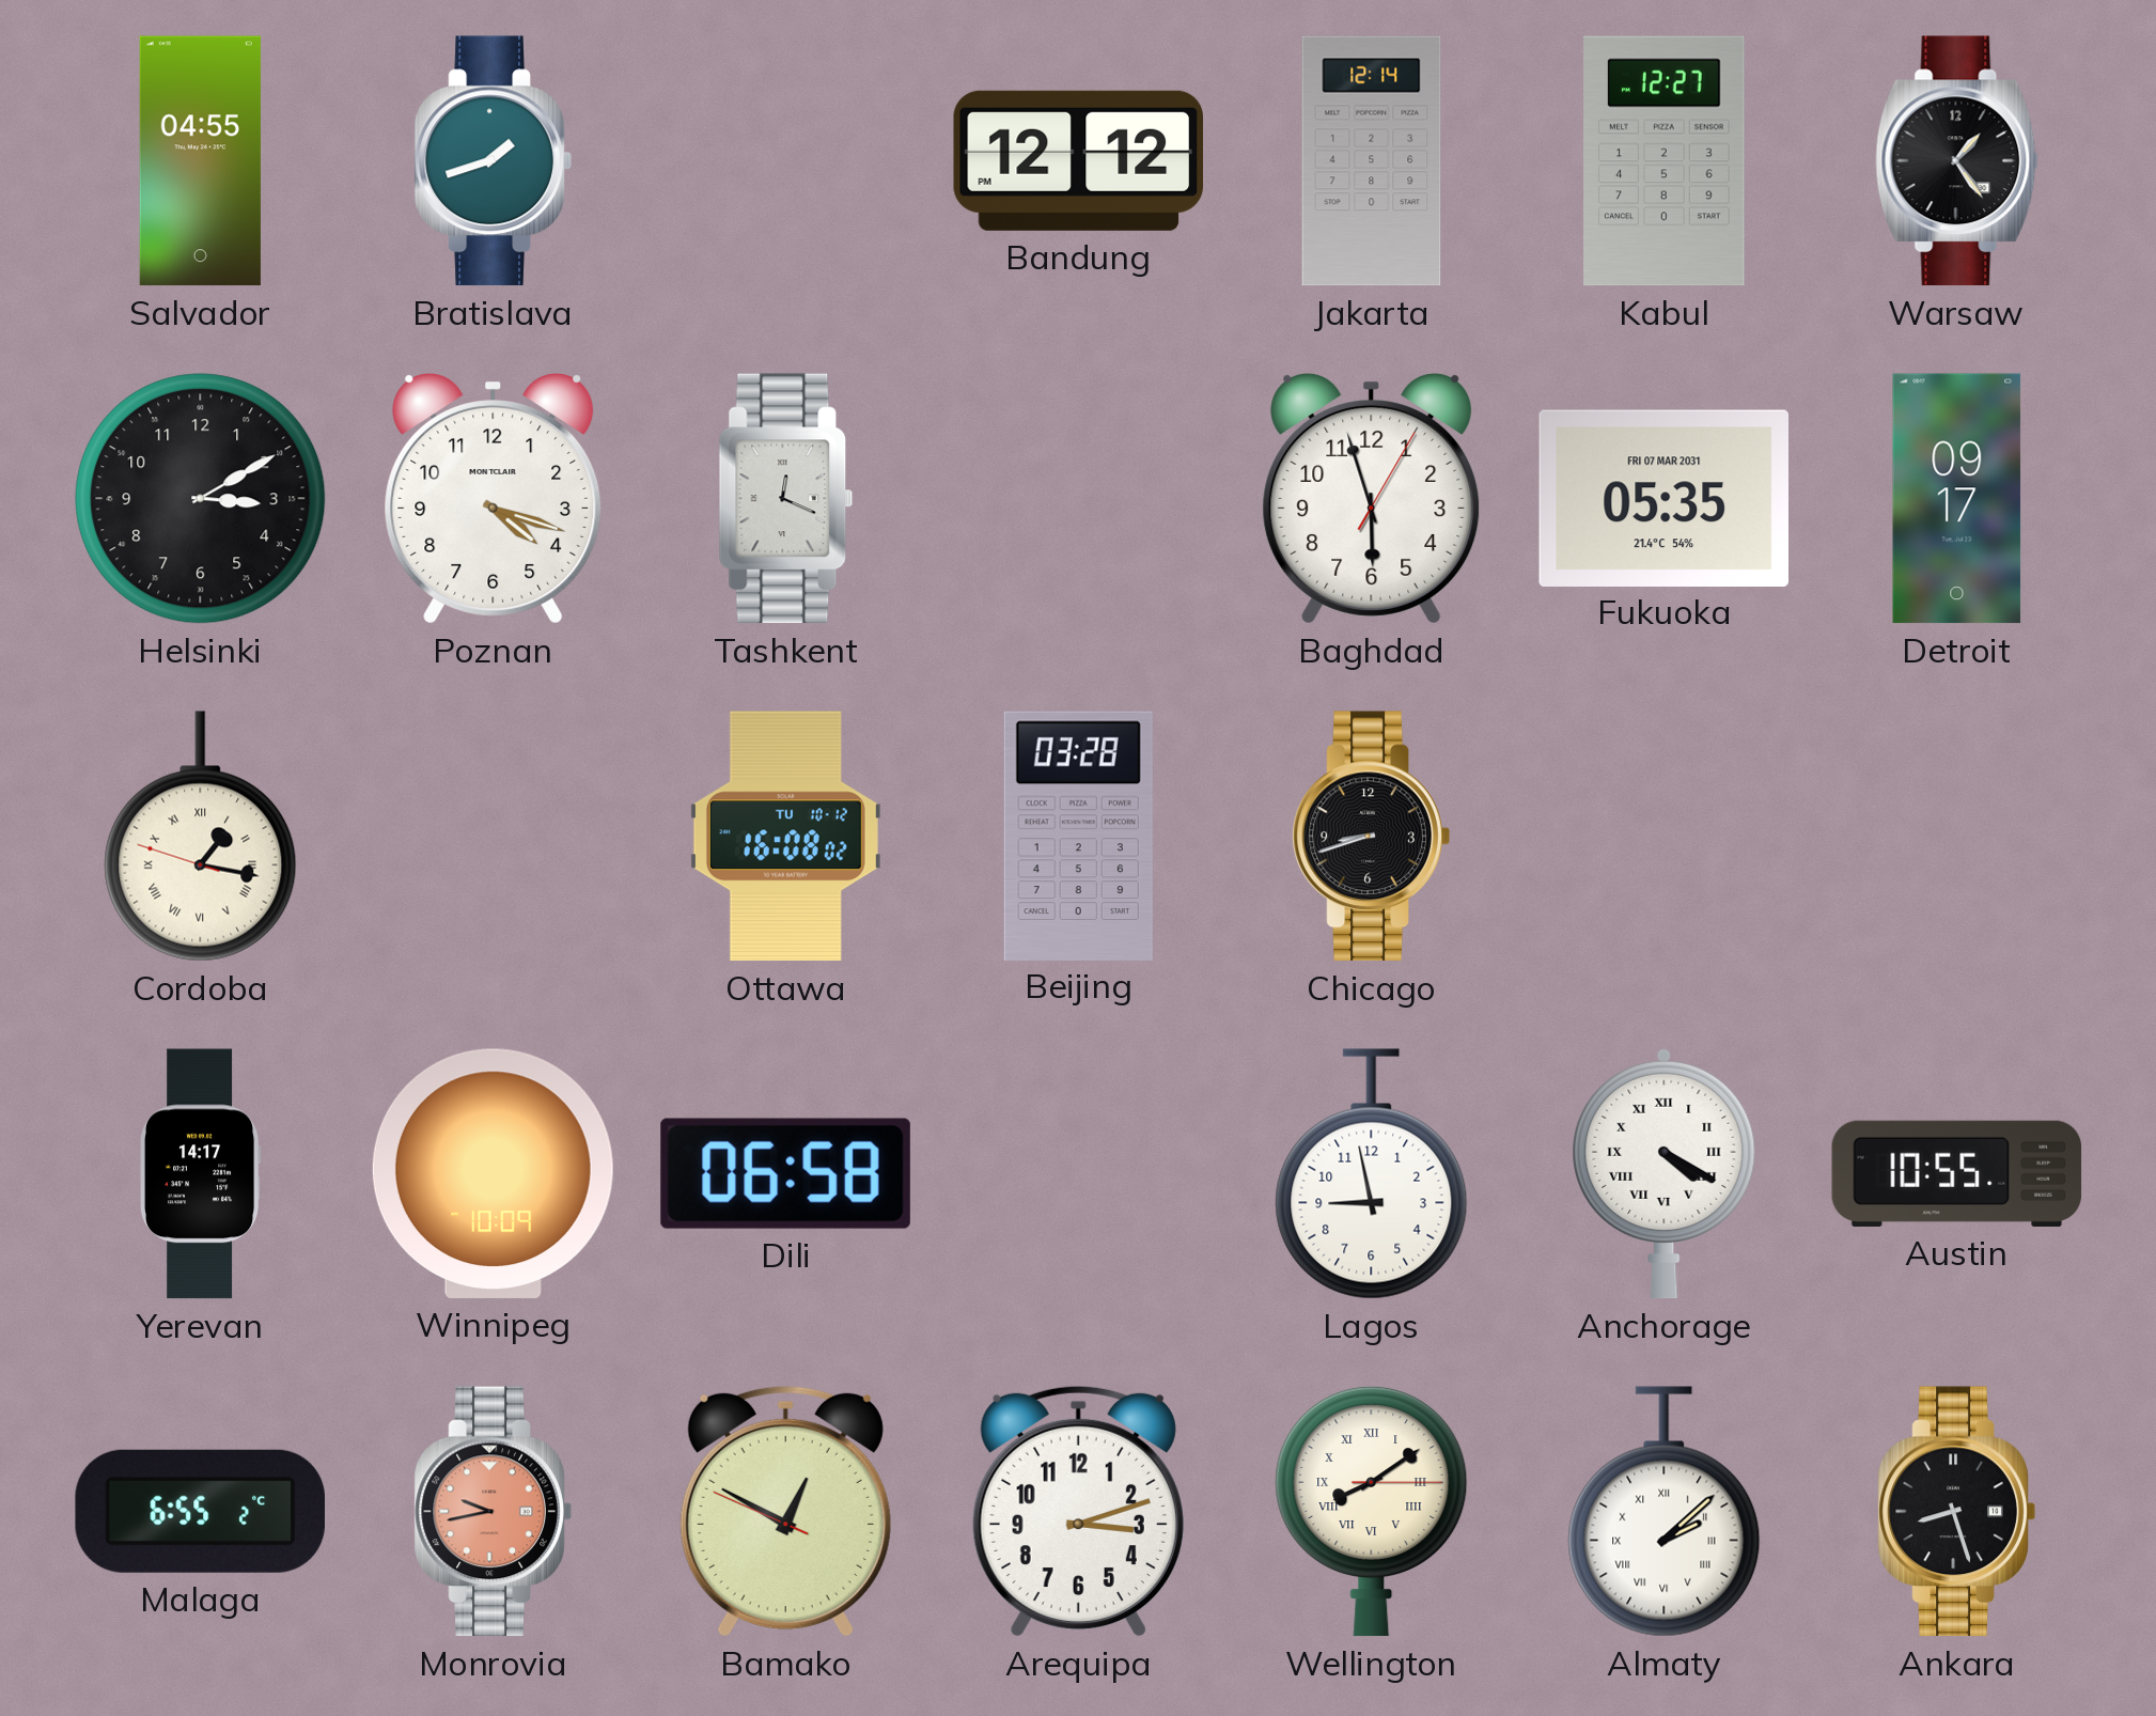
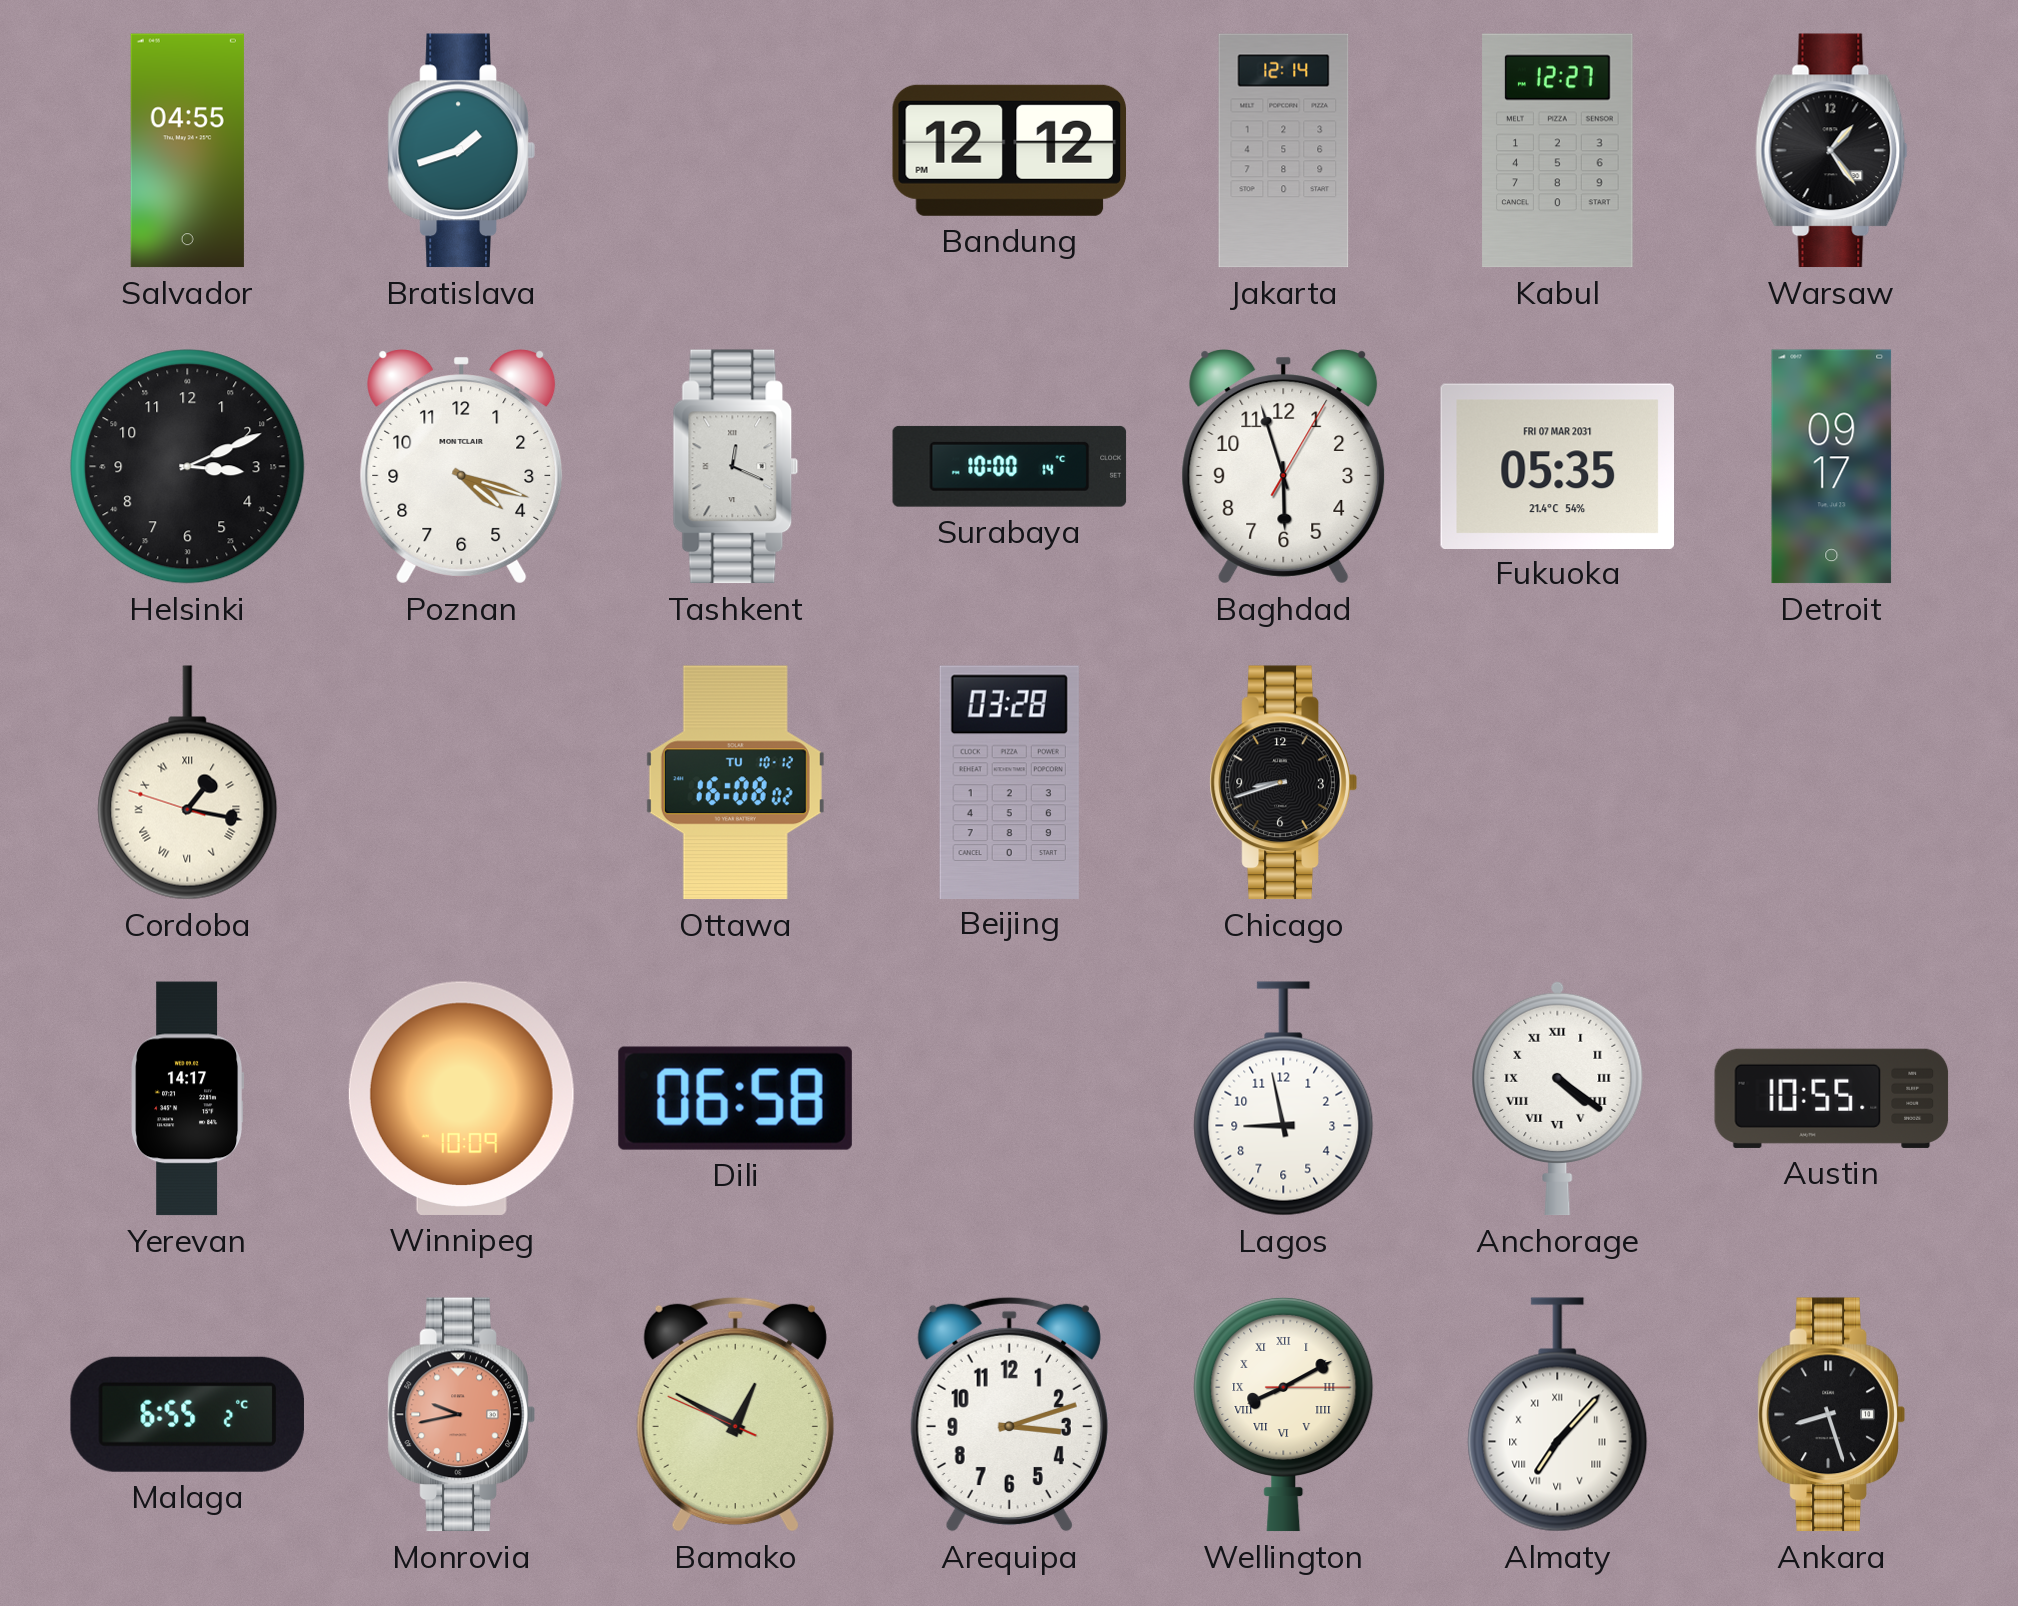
Helsinki: 3:10 -> 3:11 (188, 467)
Surabaya: none -> 10:00 (1010, 466)
Anchorage: 4:20 -> 4:21 (1558, 1098)
Wellington: 8:09 -> 8:10 (1284, 1414)
Almaty: 2:08 -> 7:07 (1558, 1415)
